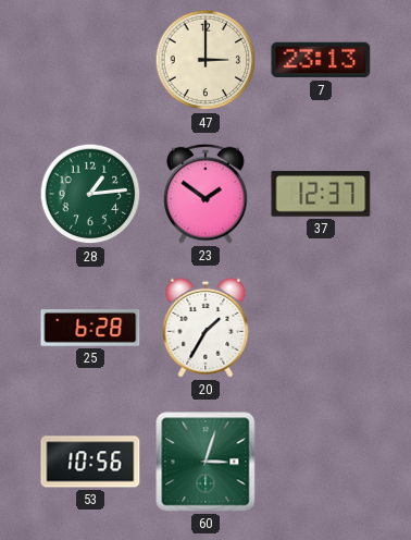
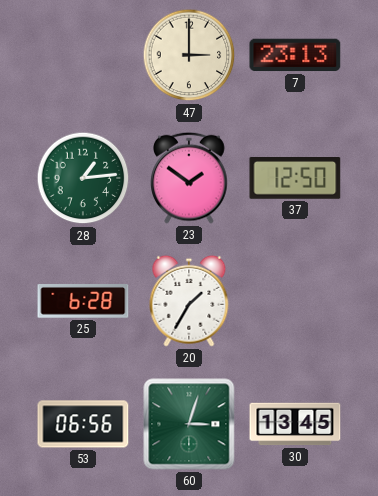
37: 12:37 -> 12:50 (295, 179)
53: 10:56 -> 06:56 (83, 424)
30: none -> 13:45 (295, 424)
